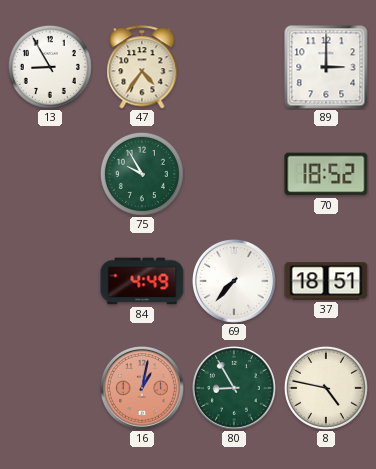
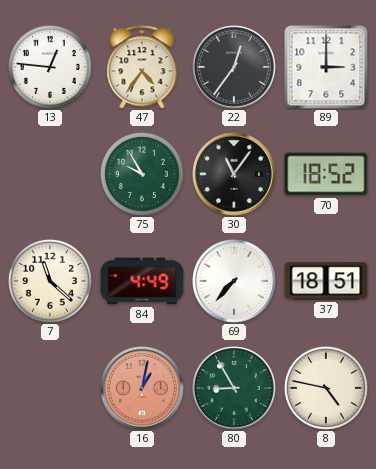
13: 8:55 -> 12:46 (50, 67)
22: none -> 12:36 (235, 68)
30: none -> 11:06 (235, 175)
7: none -> 11:22 (50, 281)
